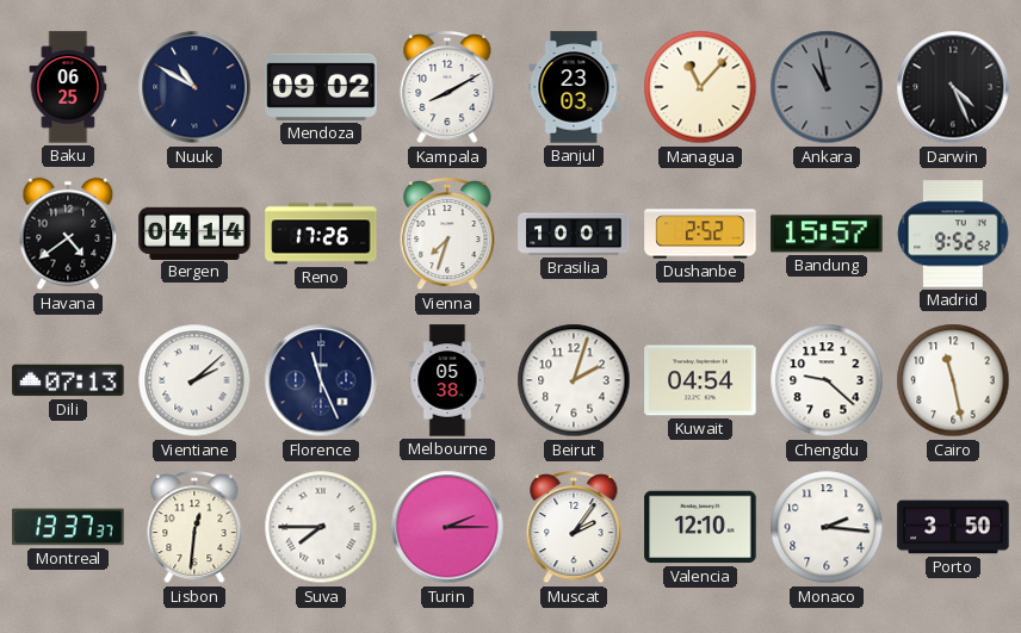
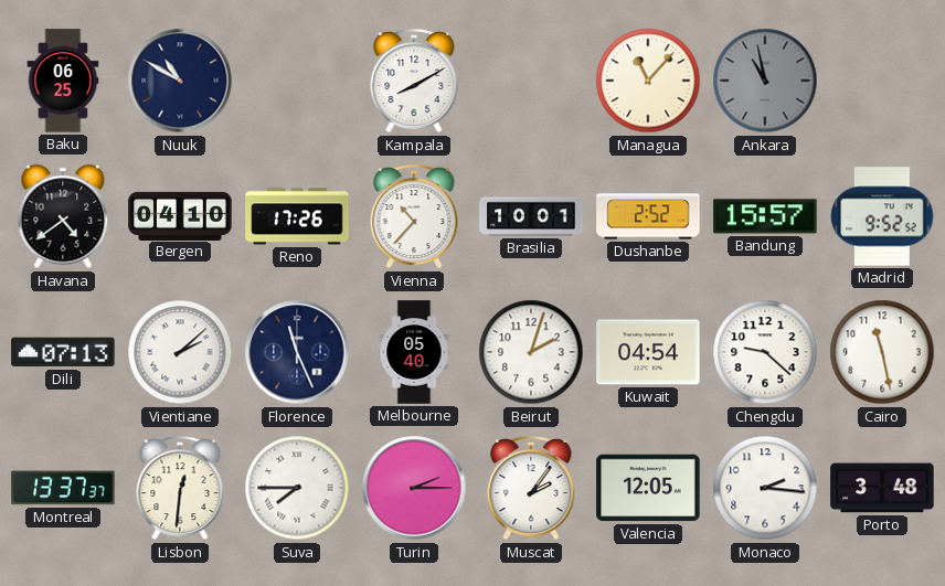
Mendoza: 09:02 -> none (321, 87)
Banjul: 23:03 -> none (574, 87)
Darwin: 4:26 -> none (953, 87)
Bergen: 04:14 -> 04:10 (180, 215)
Vienna: 7:33 -> 10:37 (414, 217)
Melbourne: 05:38 -> 05:40 (414, 352)
Valencia: 12:10 -> 12:05 (648, 488)
Porto: 3:50 -> 3:48 (882, 488)
